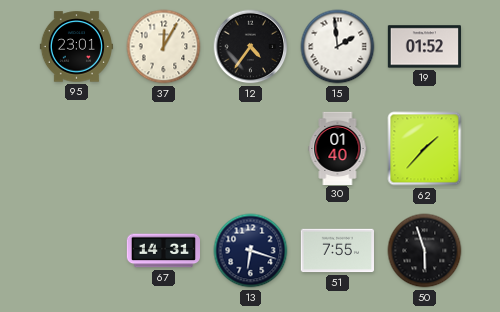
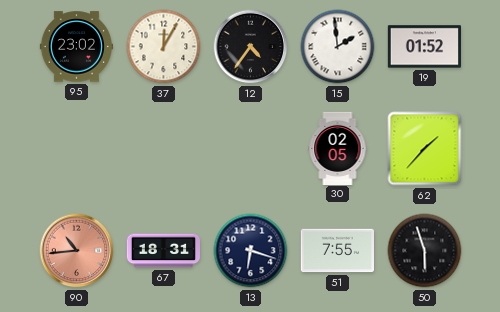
95: 23:01 -> 23:02 (76, 47)
30: 01:40 -> 02:05 (338, 148)
90: none -> 10:44 (77, 251)
67: 14:31 -> 18:31 (163, 251)
